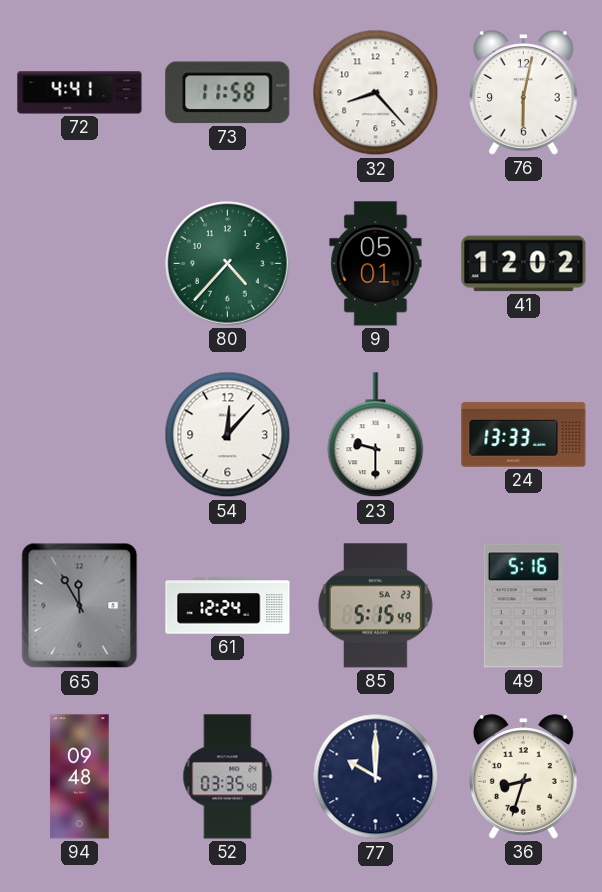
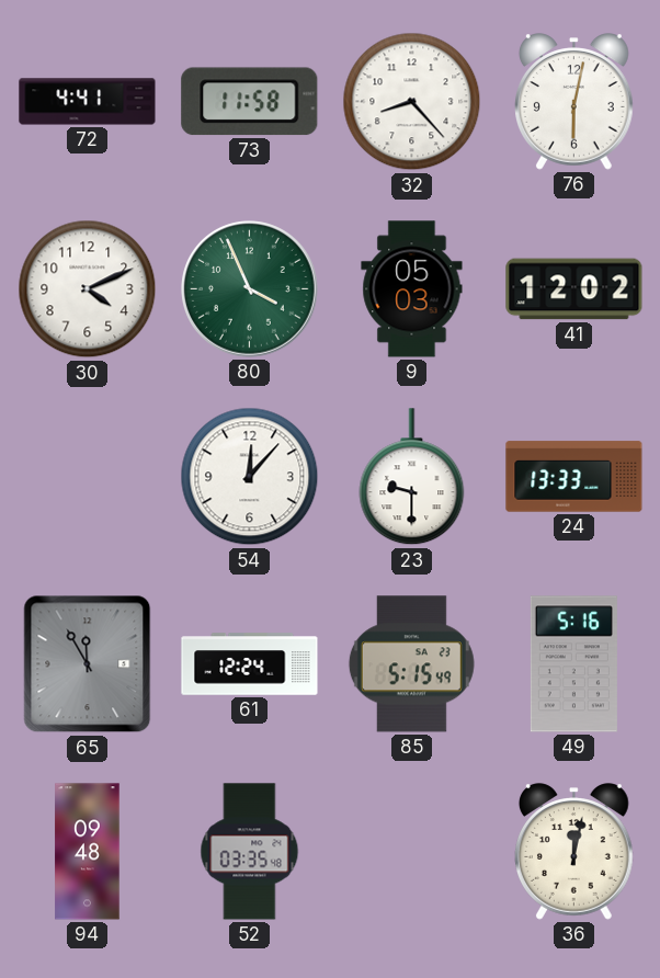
30: none -> 4:11 (88, 289)
80: 4:37 -> 3:56 (250, 289)
9: 05:01 -> 05:03 (412, 289)
77: 10:00 -> none (376, 777)
36: 8:33 -> 12:02 (574, 852)
